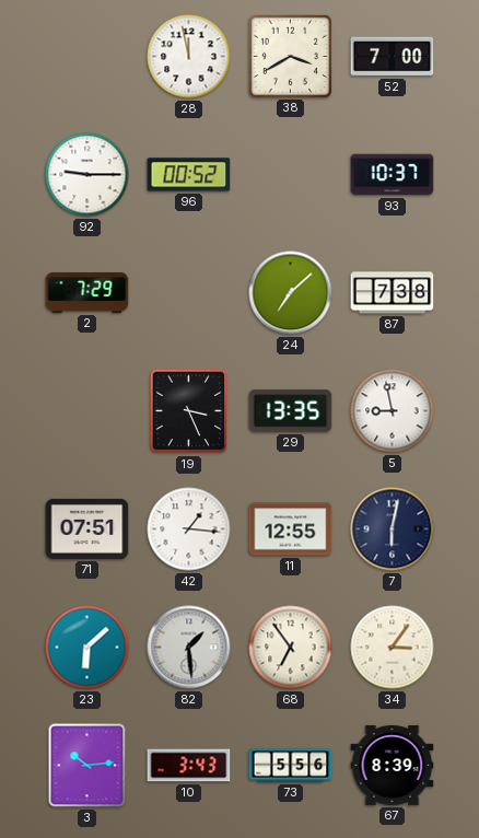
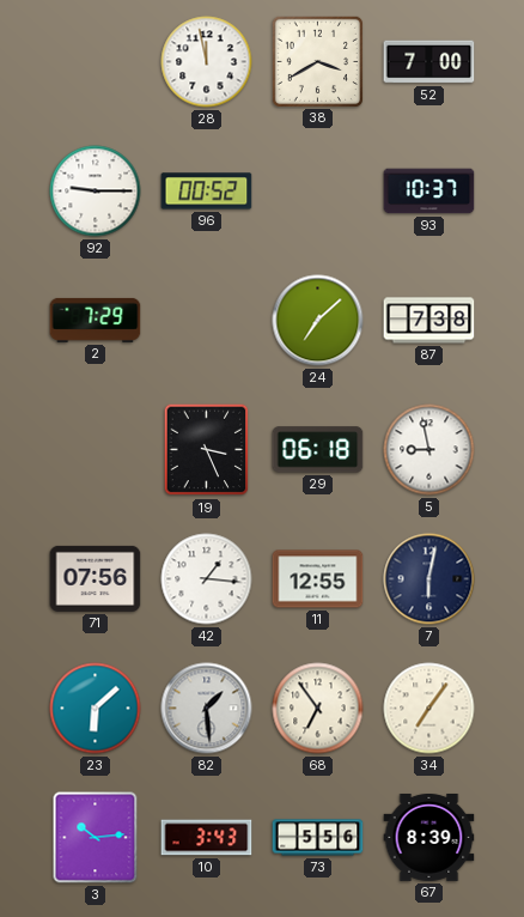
29: 13:35 -> 06:18 (318, 450)
71: 07:51 -> 07:56 (96, 578)
34: 3:06 -> 7:06 (429, 709)
